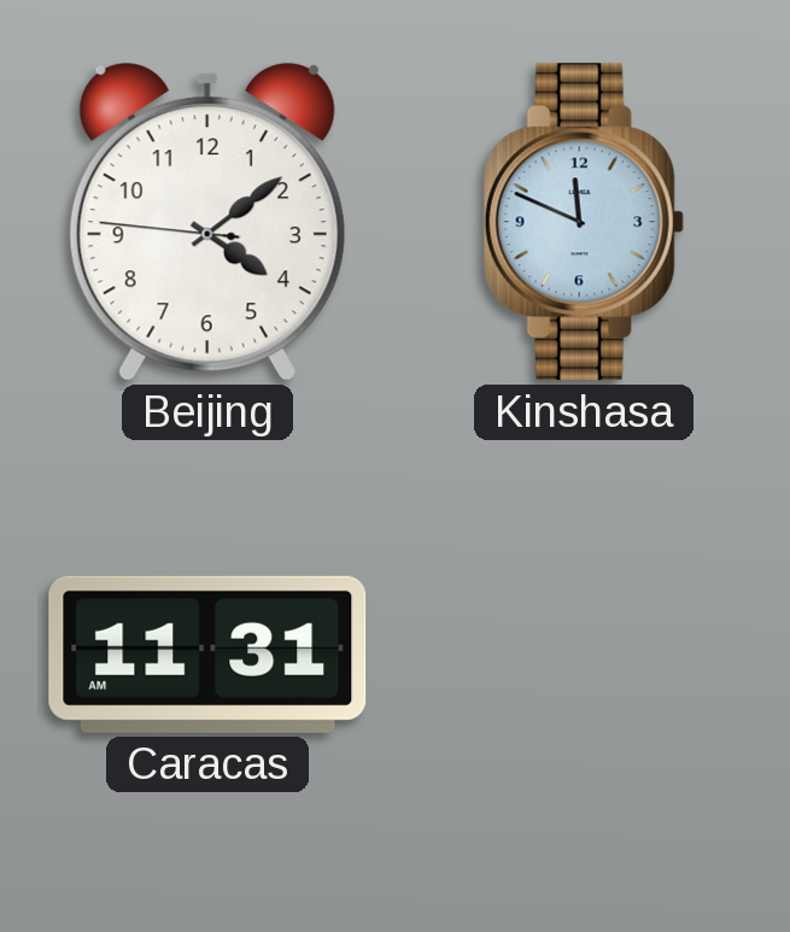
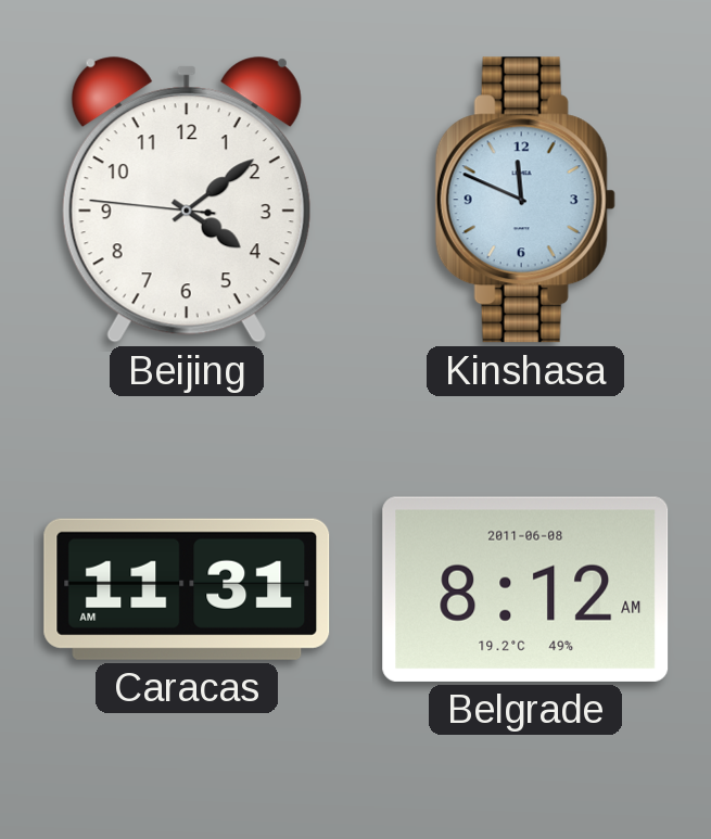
Belgrade: none -> 8:12 (525, 589)
